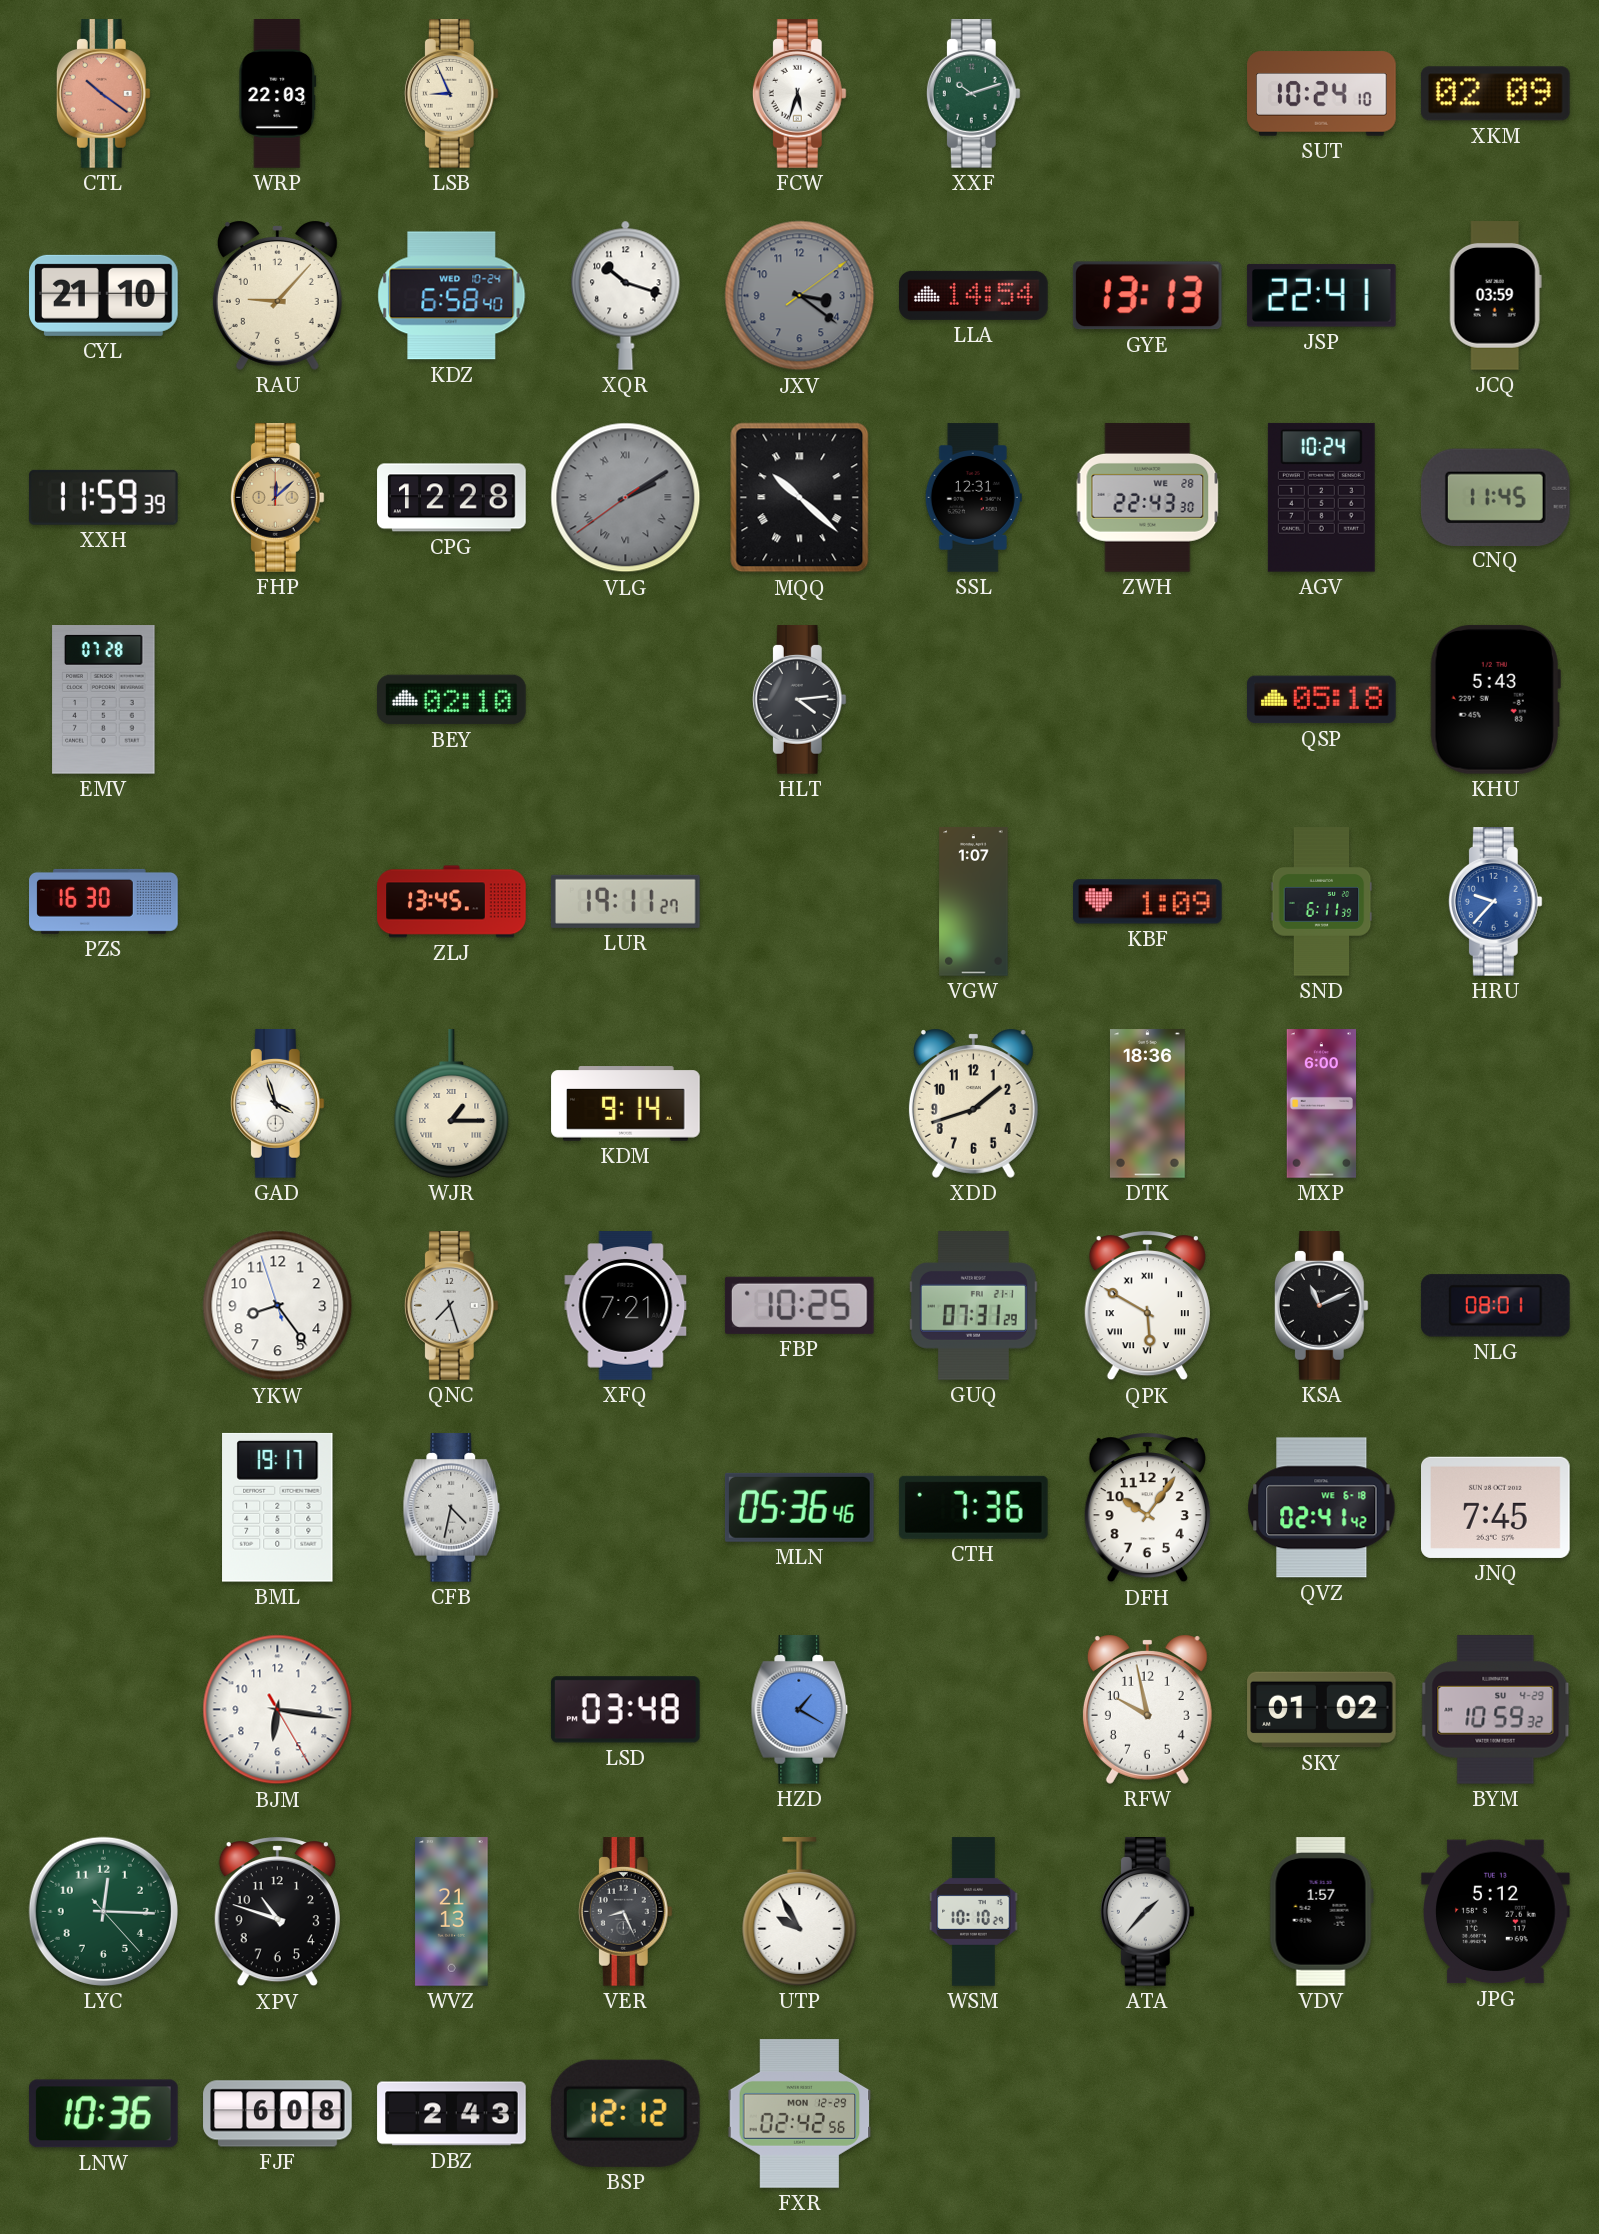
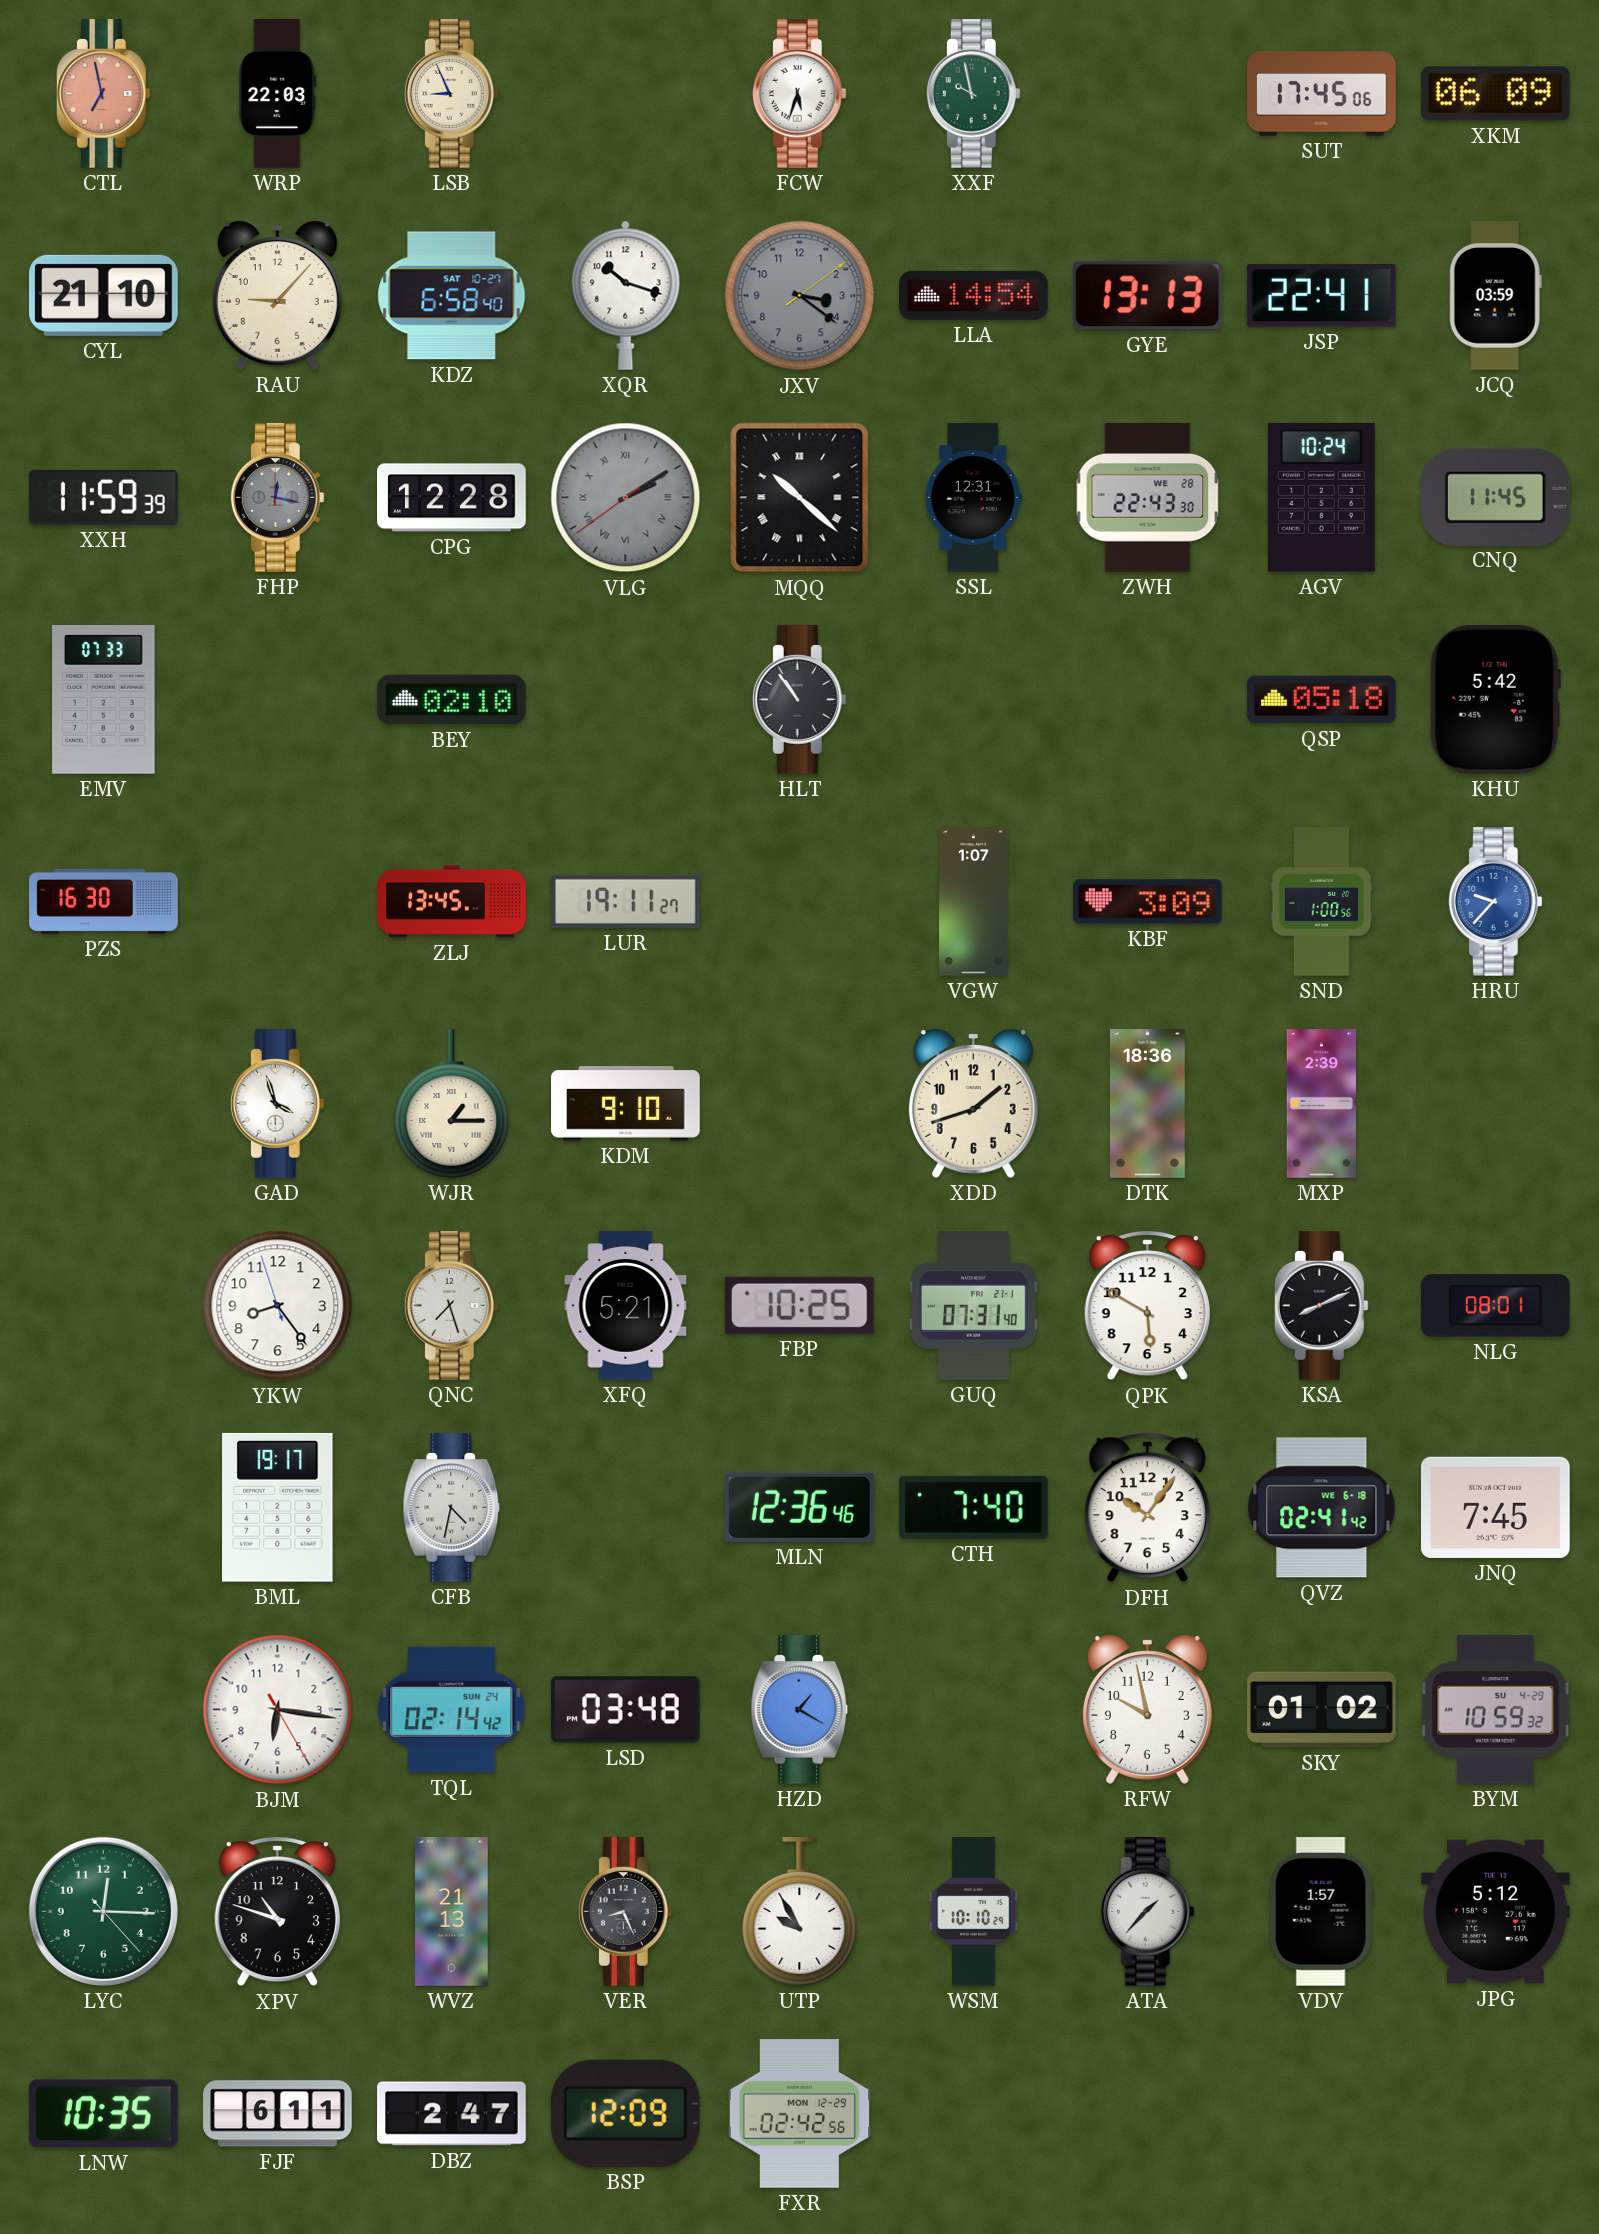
CTL: 10:21 -> 6:58 (103, 94)
XXF: 10:12 -> 9:58 (973, 94)
SUT: 10:24 -> 17:45 (1322, 94)
XKM: 02:09 -> 06:09 (1495, 94)
KDZ date: WED 10-24 -> SAT 10-27 (452, 296)
FHP: 12:08 -> 12:17 (277, 498)
FHP dial: champagne -> grey (277, 498)
EMV: 07:28 -> 07:33 (104, 700)
HLT: 4:14 -> 10:54 (799, 700)
KHU: 5:43 -> 5:42 (1495, 699)
KBF: 1:09 -> 3:09 (1148, 902)
SND: 6:11 -> 1:00 (1322, 902)
KDM: 9:14 -> 9:10 (626, 1104)
MXP: 6:00 -> 2:39 (1322, 1104)
XFQ: 7:21 -> 5:21 (626, 1306)
GUQ: 07:31:29 -> 07:31:40 (973, 1306)
QPK numerals: Roman -> Arabic (1147, 1305)
KSA: 11:11 -> 8:11 (1321, 1306)
MLN: 05:36 -> 12:36 (799, 1507)
CTH: 7:36 -> 7:40 (973, 1507)
TQL: none -> 02:14 (452, 1710)
LNW: 10:36 -> 10:35 (103, 2114)
FJF: 6:08 -> 6:11 (278, 2114)
DBZ: 2:43 -> 2:47 (452, 2114)
BSP: 12:12 -> 12:09 (625, 2113)
